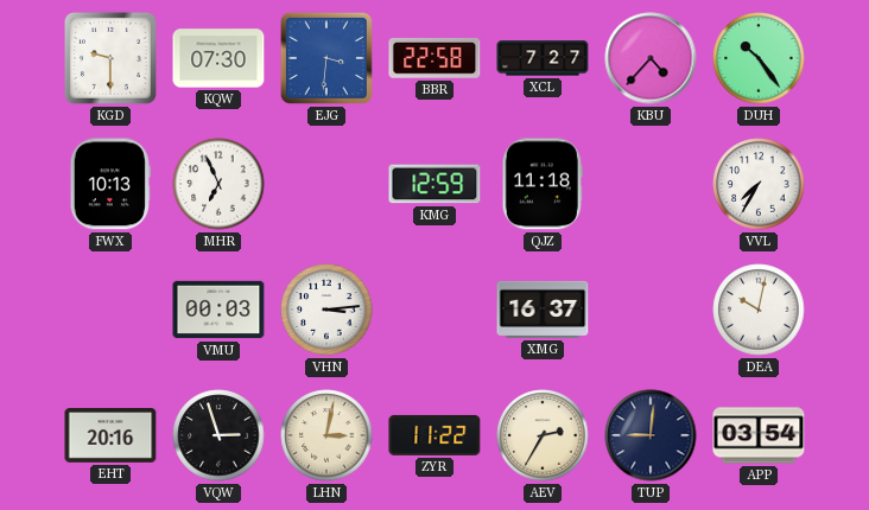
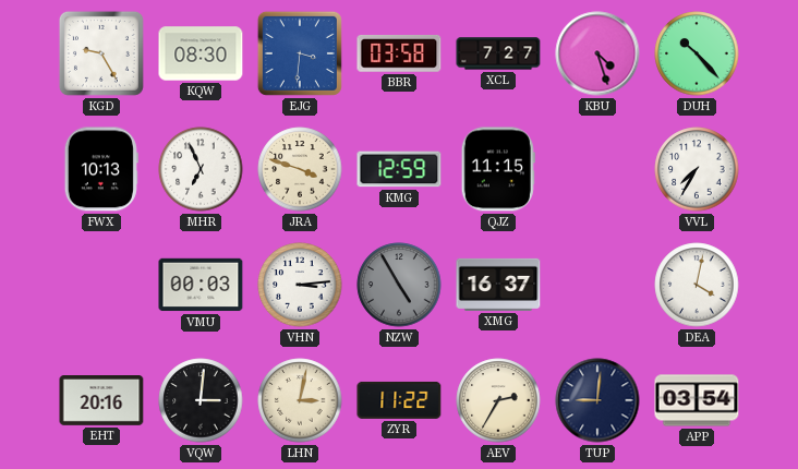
KGD: 9:30 -> 9:25 (101, 53)
KQW: 07:30 -> 08:30 (201, 53)
BBR: 22:58 -> 03:58 (399, 53)
KBU: 4:37 -> 4:27 (597, 53)
DUH: 10:24 -> 10:23 (697, 53)
JRA: none -> 3:48 (300, 169)
QJZ: 11:18 -> 11:15 (498, 169)
NZW: none -> 4:55 (399, 285)
DEA: 10:02 -> 4:02 (697, 285)
VQW: 2:57 -> 3:01 (201, 400)
